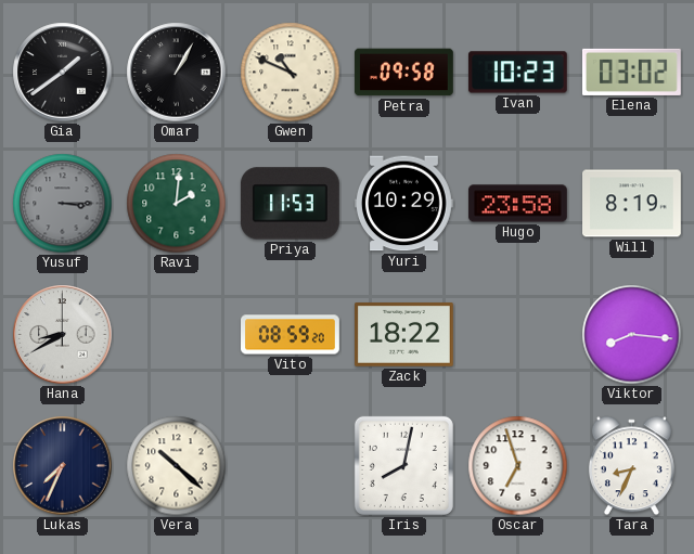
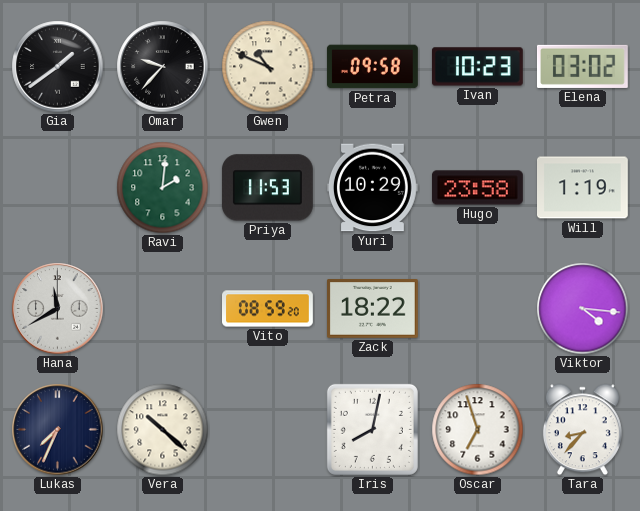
Omar: 1:05 -> 9:37 (163, 67)
Yusuf: 3:15 -> none (63, 204)
Will: 8:19 -> 1:19 (583, 188)
Hana: 8:40 -> 11:40 (58, 309)
Viktor: 8:16 -> 4:16 (583, 309)
Tara: 8:34 -> 8:37 (582, 430)
